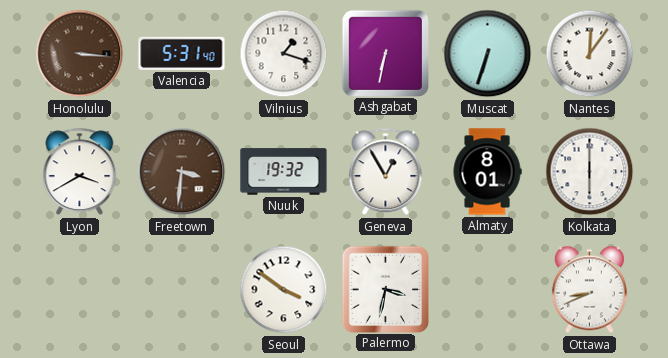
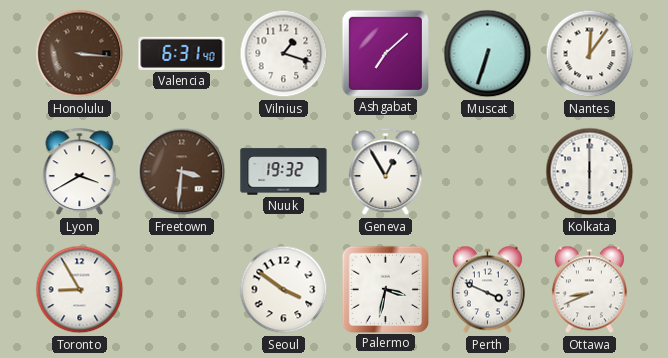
Valencia: 5:31 -> 6:31 (182, 53)
Ashgabat: 6:32 -> 7:08 (385, 53)
Almaty: 8:01 -> none (487, 172)
Toronto: none -> 8:55 (80, 290)
Perth: none -> 3:49 (487, 290)
